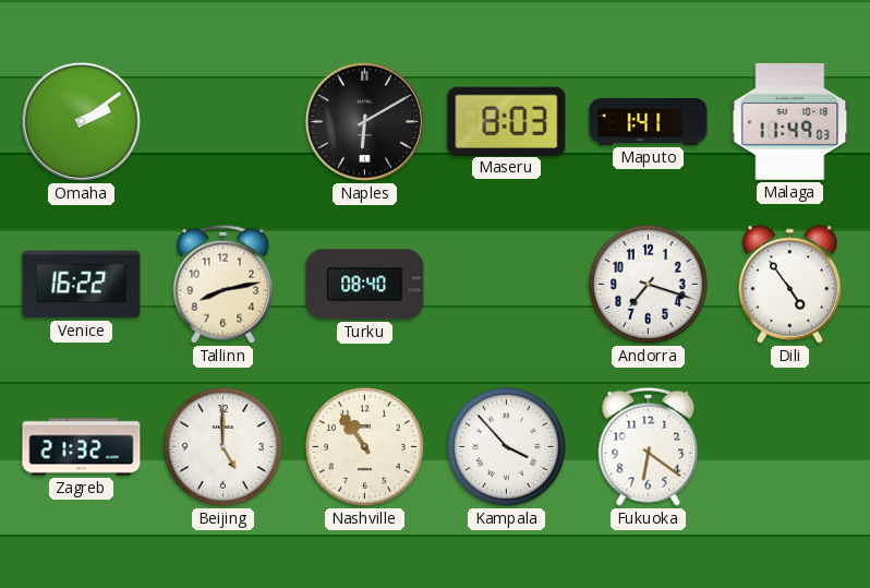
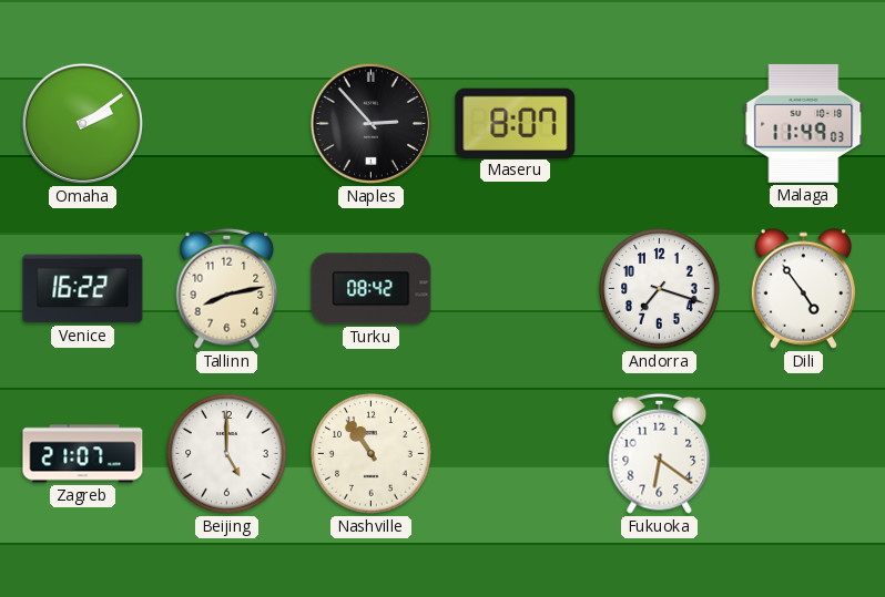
Naples: 6:10 -> 2:53 (370, 123)
Maseru: 8:03 -> 8:07 (516, 123)
Maputo: 1:41 -> none (649, 121)
Turku: 08:40 -> 08:42 (372, 289)
Zagreb: 21:32 -> 21:07 (83, 454)
Kampala: 3:53 -> none (507, 447)
